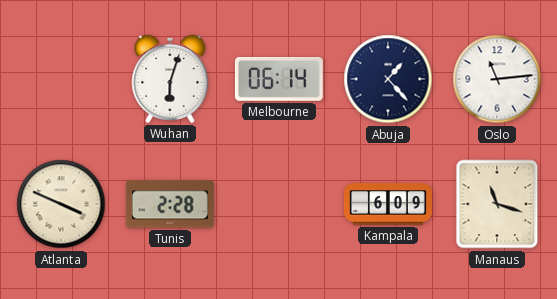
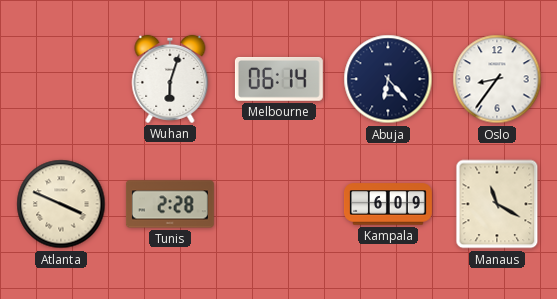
Abuja: 1:23 -> 6:23 (388, 79)
Oslo: 11:14 -> 8:36 (497, 79)
Manaus: 11:18 -> 11:20 (497, 204)
